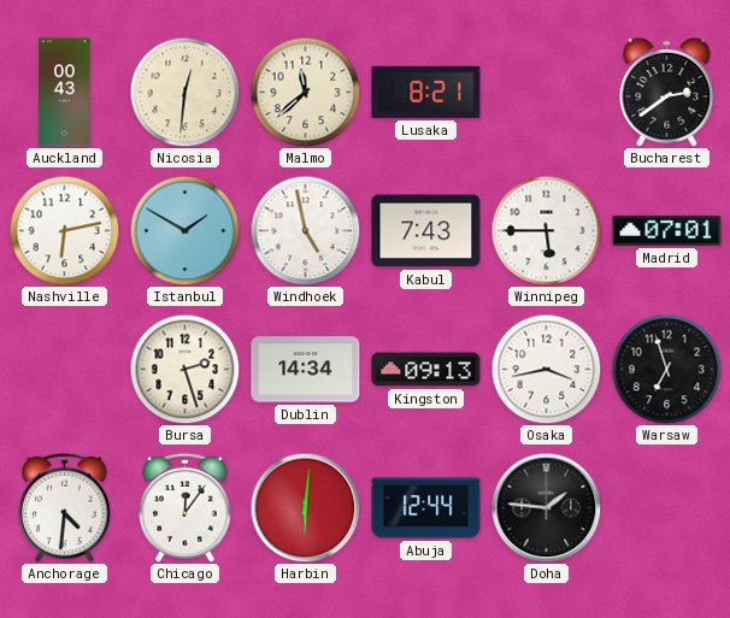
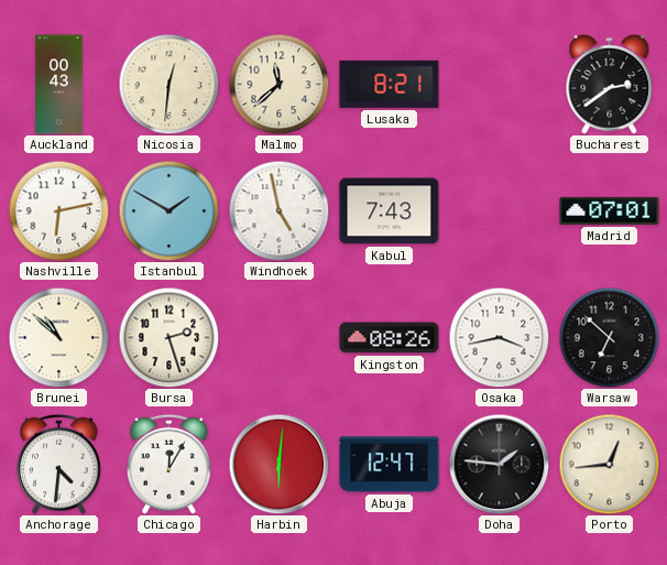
Winnipeg: 5:45 -> none (546, 230)
Brunei: none -> 10:52 (58, 337)
Dublin: 14:34 -> none (306, 370)
Kingston: 09:13 -> 08:26 (390, 338)
Warsaw: 6:57 -> 6:52 (609, 337)
Chicago: 12:06 -> 12:05 (170, 464)
Abuja: 12:44 -> 12:47 (390, 465)
Porto: none -> 12:44 (609, 464)
